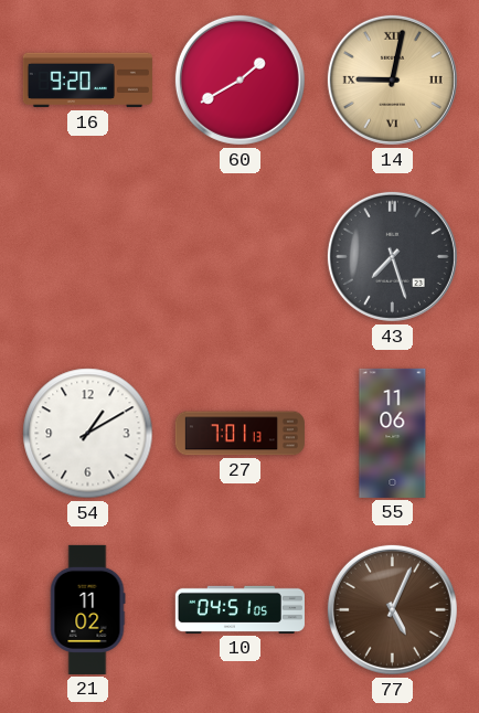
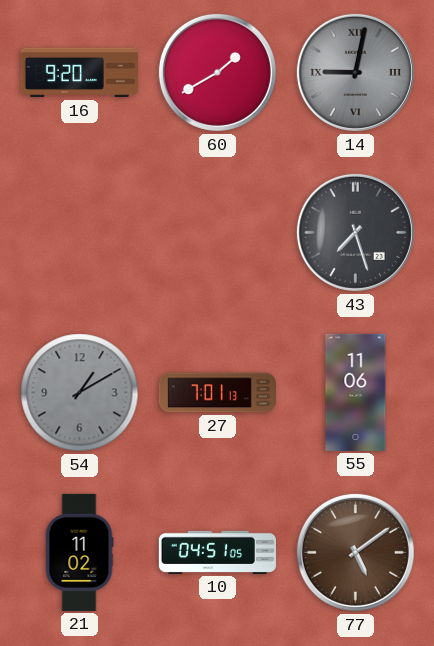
14 dial: champagne -> grey (355, 72)
54 dial: white -> grey (80, 393)
77: 5:04 -> 5:09 (355, 552)
